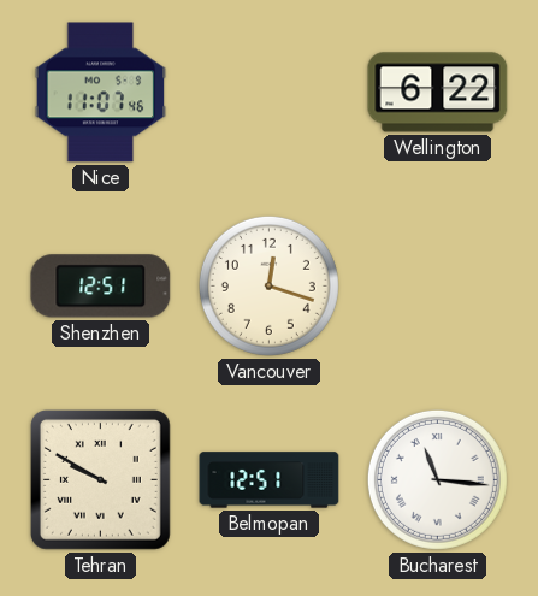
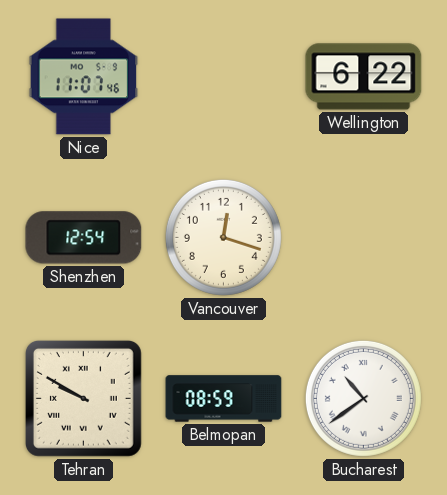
Shenzhen: 12:51 -> 12:54 (84, 238)
Belmopan: 12:51 -> 08:59 (224, 399)
Bucharest: 11:16 -> 10:39 (363, 398)
